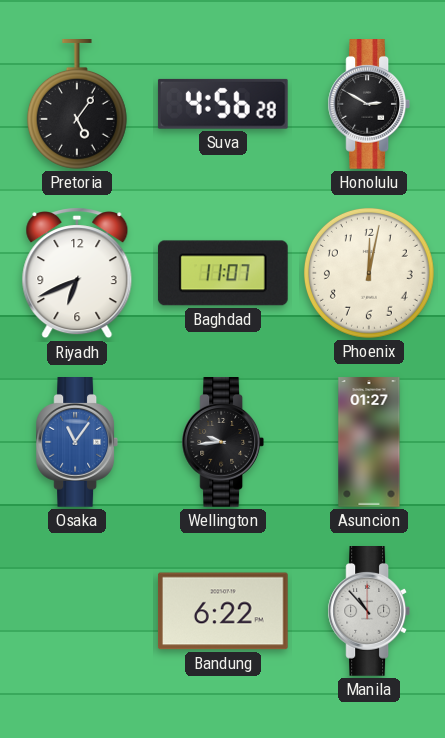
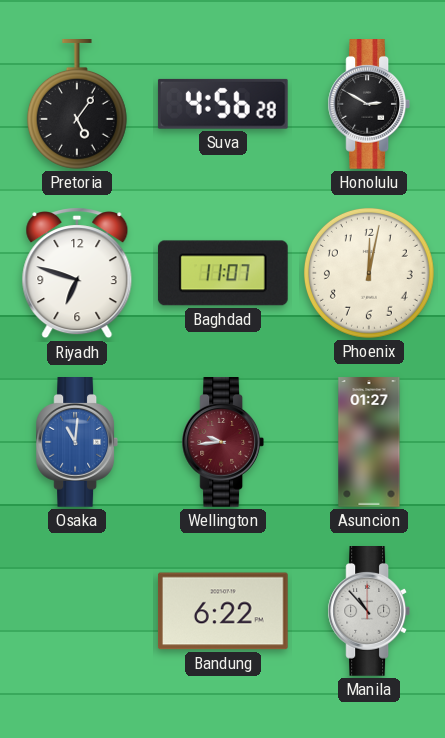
Riyadh: 6:41 -> 6:48 (77, 273)
Osaka: 11:06 -> 11:01 (76, 442)
Wellington dial: black -> burgundy (222, 442)
